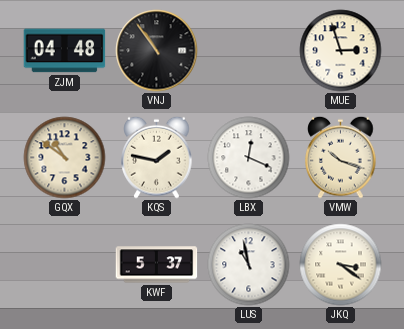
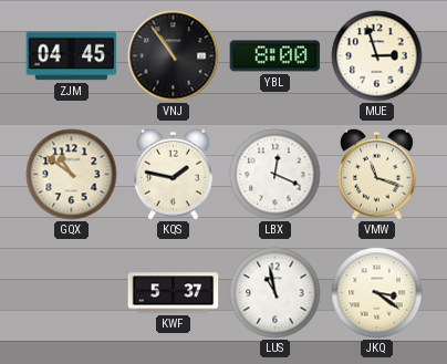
ZJM: 04:48 -> 04:45 (72, 56)
YBL: none -> 8:00 (276, 56)
VMW: 10:18 -> 11:18 (377, 174)
